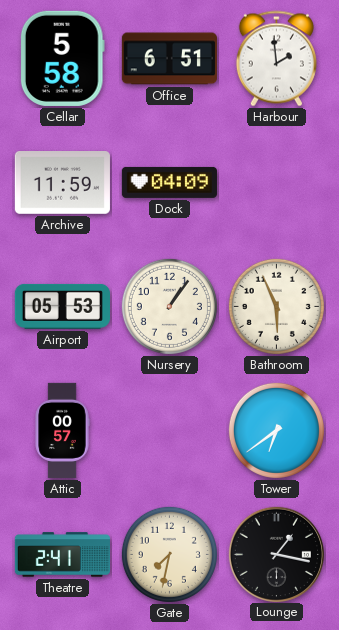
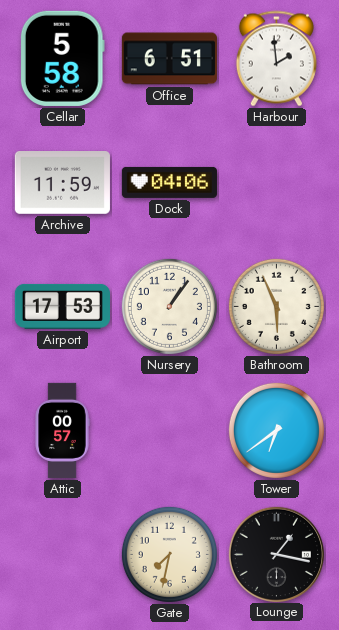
Dock: 04:09 -> 04:06 (169, 182)
Airport: 05:53 -> 17:53 (62, 306)
Theatre: 2:41 -> none (62, 555)
